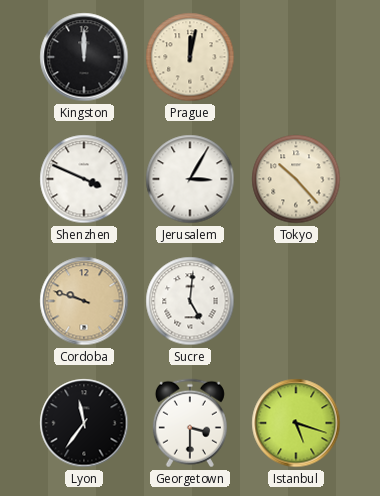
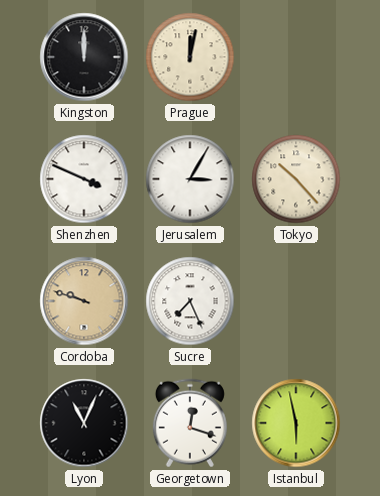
Sucre: 5:01 -> 7:26 (190, 301)
Lyon: 11:36 -> 11:04 (84, 423)
Georgetown: 3:30 -> 12:18 (190, 423)
Istanbul: 5:18 -> 5:58 (296, 423)
